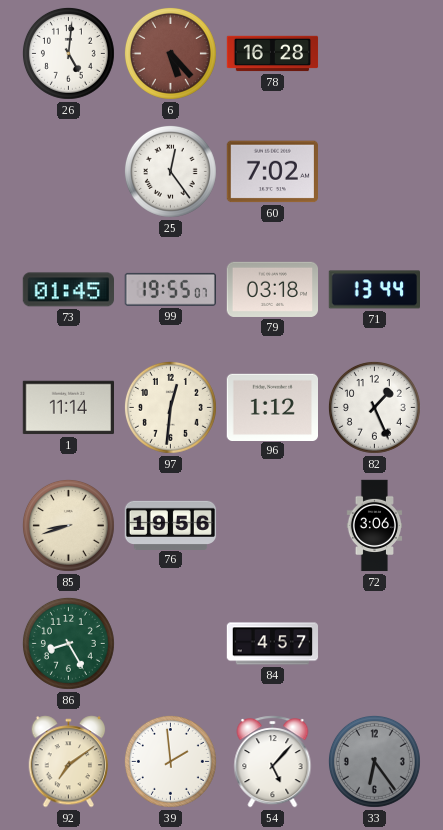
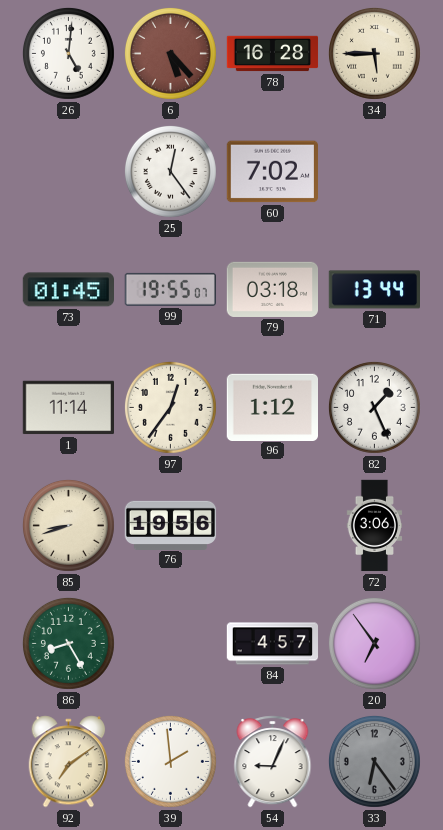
34: none -> 5:45 (374, 53)
97: 12:31 -> 12:36 (170, 407)
20: none -> 6:54 (374, 643)
54: 5:07 -> 9:04 (273, 762)
